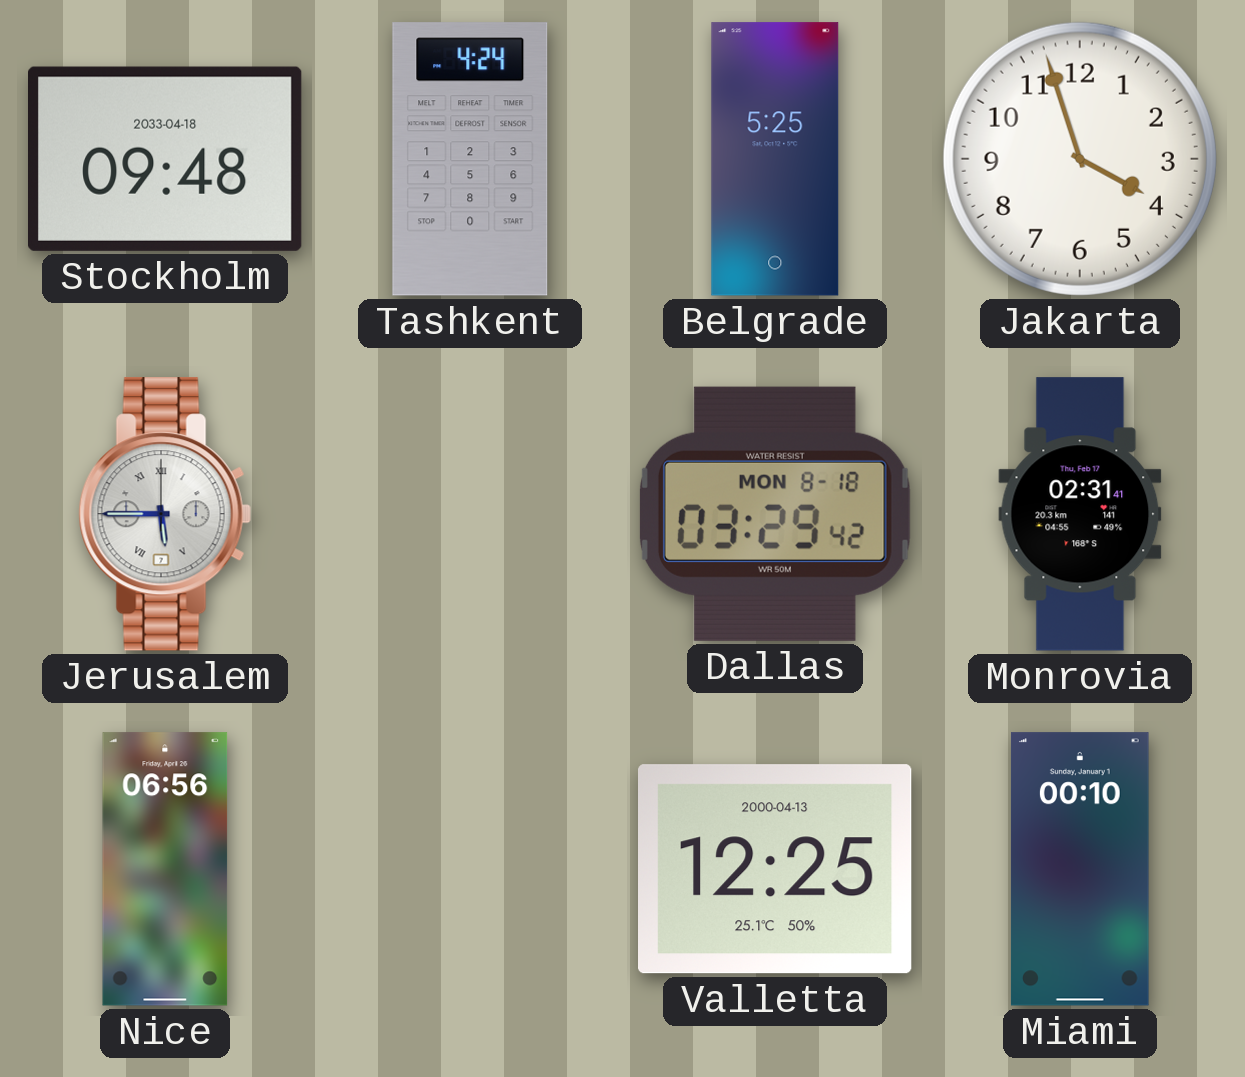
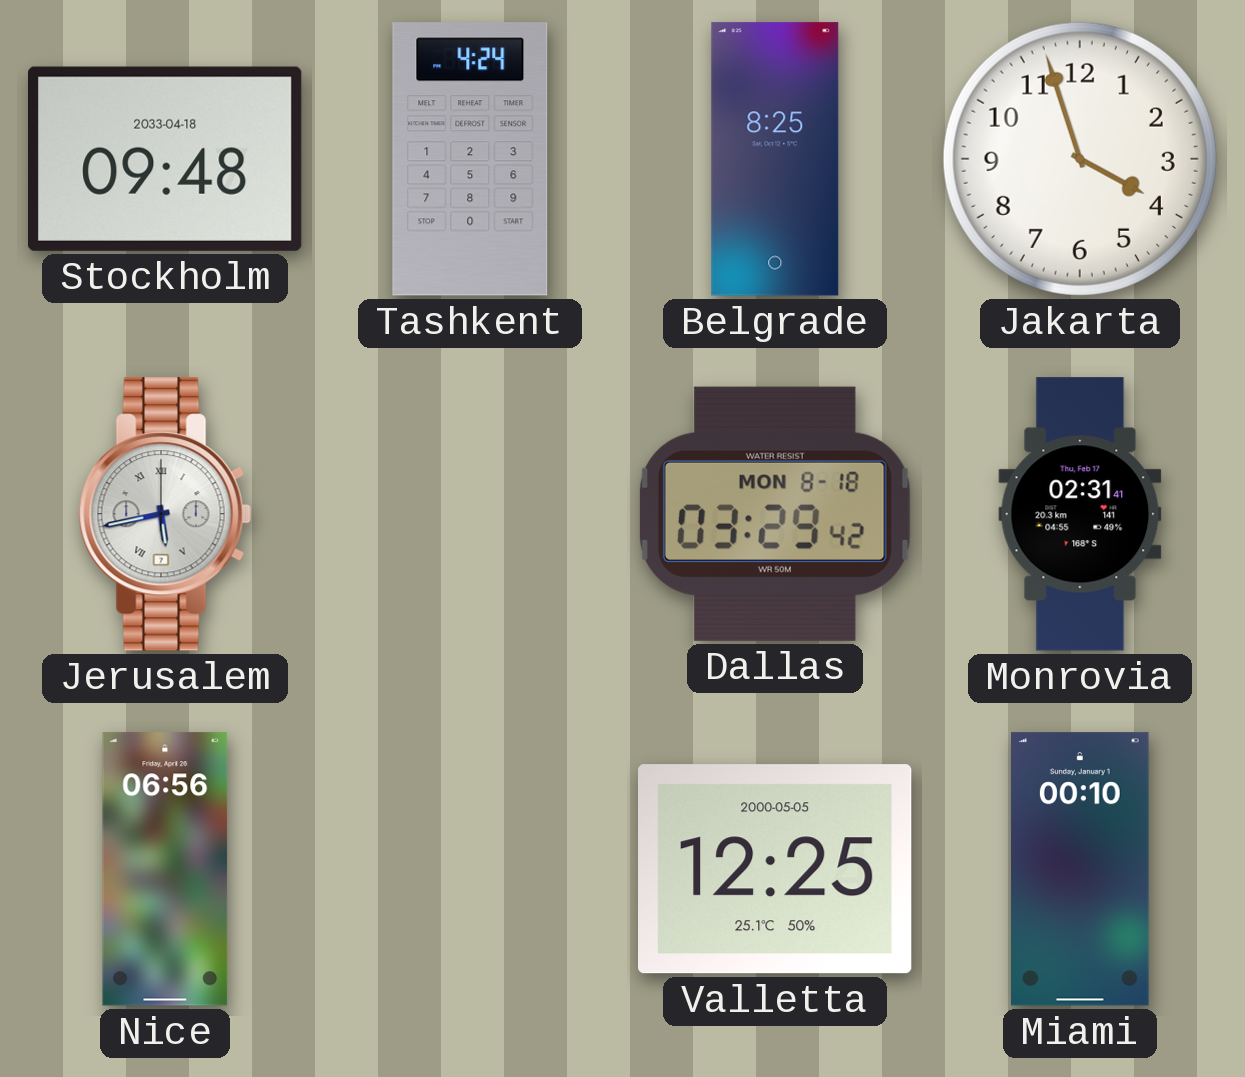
Belgrade: 5:25 -> 8:25 (775, 159)
Jerusalem: 5:45 -> 5:43 (165, 514)
Valletta date: 2000-04-13 -> 2000-05-05 (776, 869)
